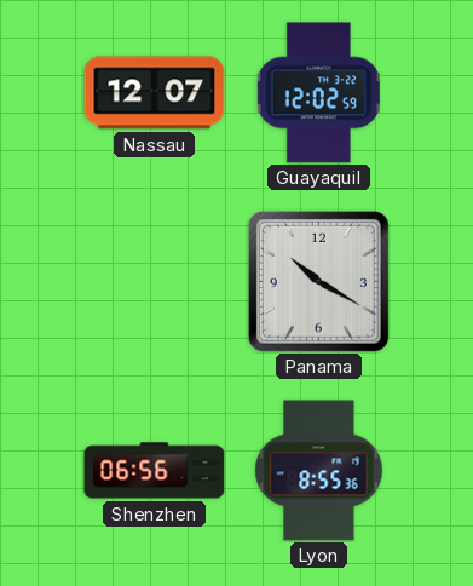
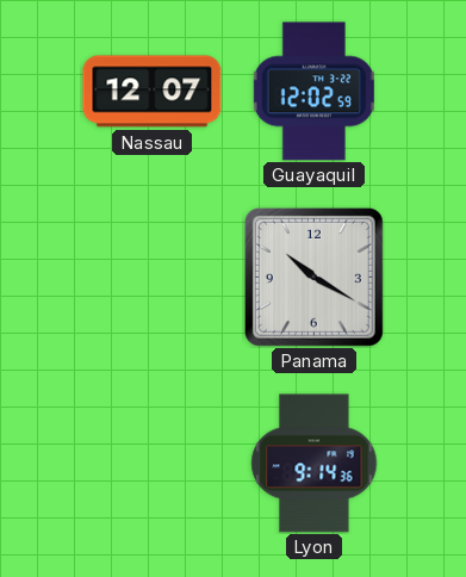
Shenzhen: 06:56 -> none (155, 471)
Lyon: 8:55 -> 9:14 (315, 464)
